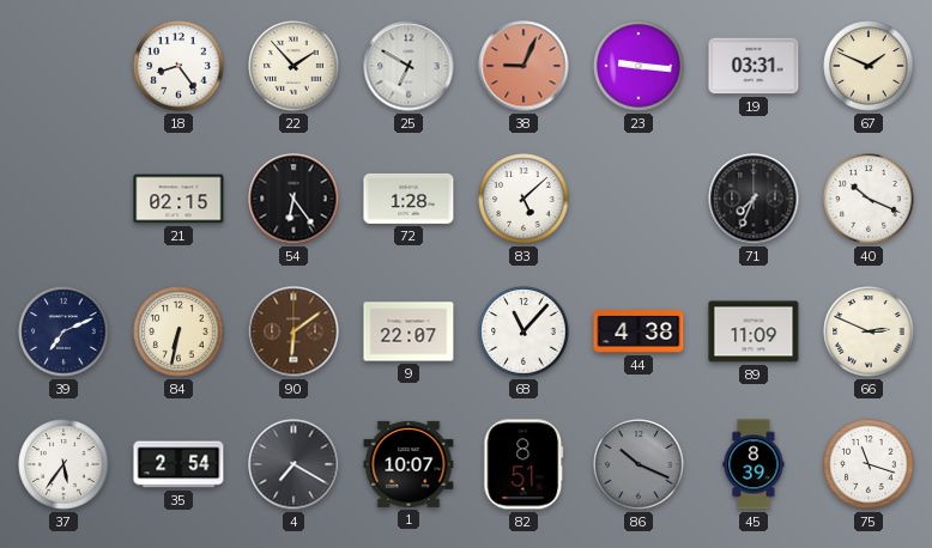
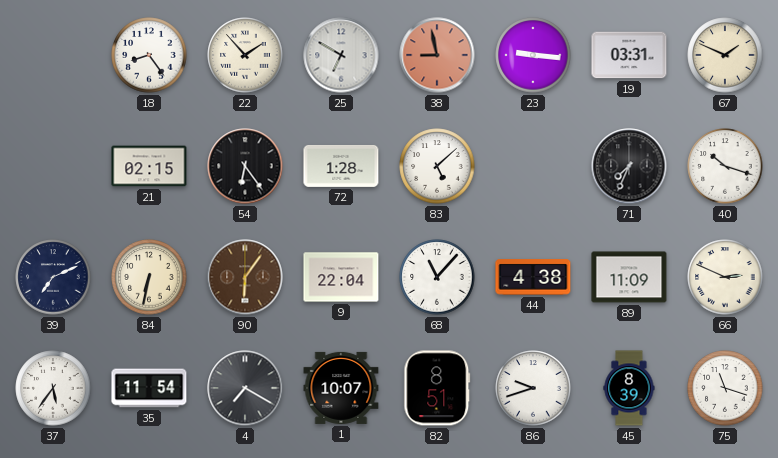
38: 9:04 -> 8:58 (437, 55)
40: 10:19 -> 10:18 (725, 166)
90: 6:09 -> 6:06 (245, 277)
9: 22:07 -> 22:04 (341, 277)
35: 2:54 -> 11:54 (149, 388)
86: 10:19 -> 9:42 (533, 388)
86 dial: grey -> white (533, 388)
